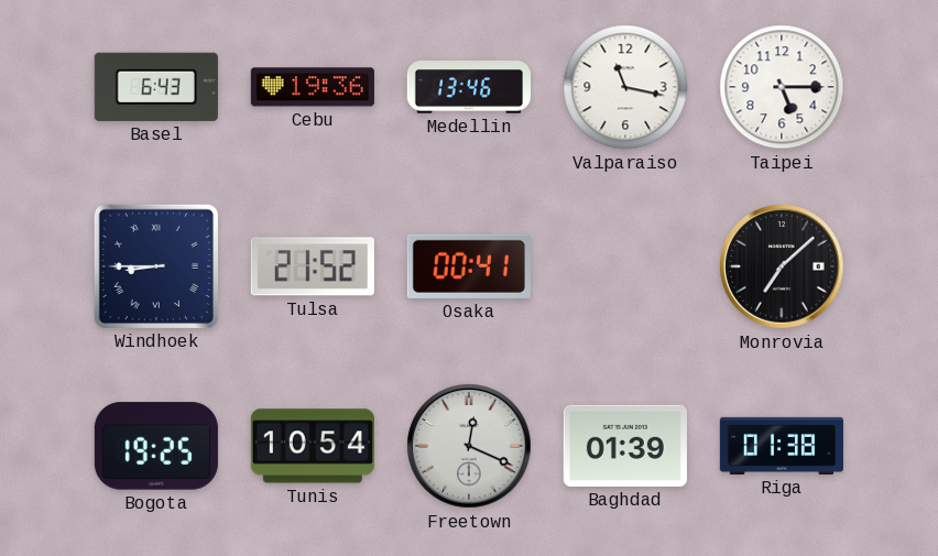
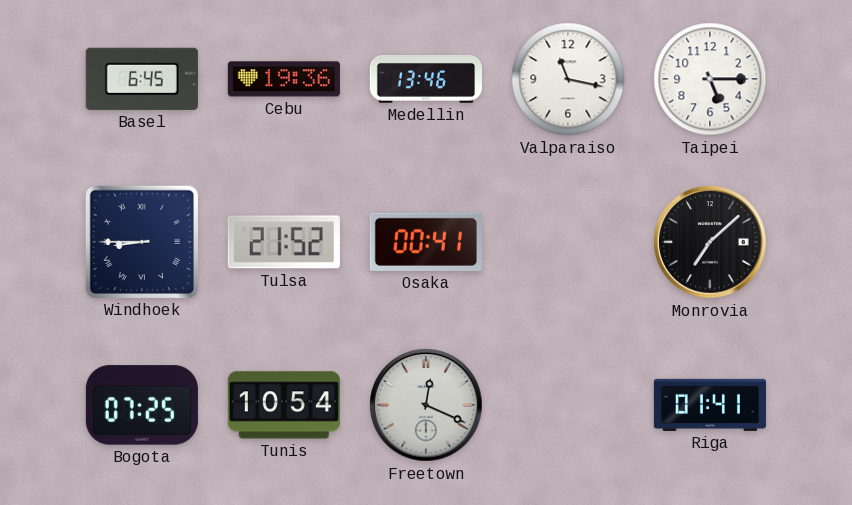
Basel: 6:43 -> 6:45 (142, 79)
Bogota: 19:25 -> 07:25 (142, 405)
Baghdad: 01:39 -> none (625, 446)
Riga: 01:38 -> 01:41 (710, 405)
